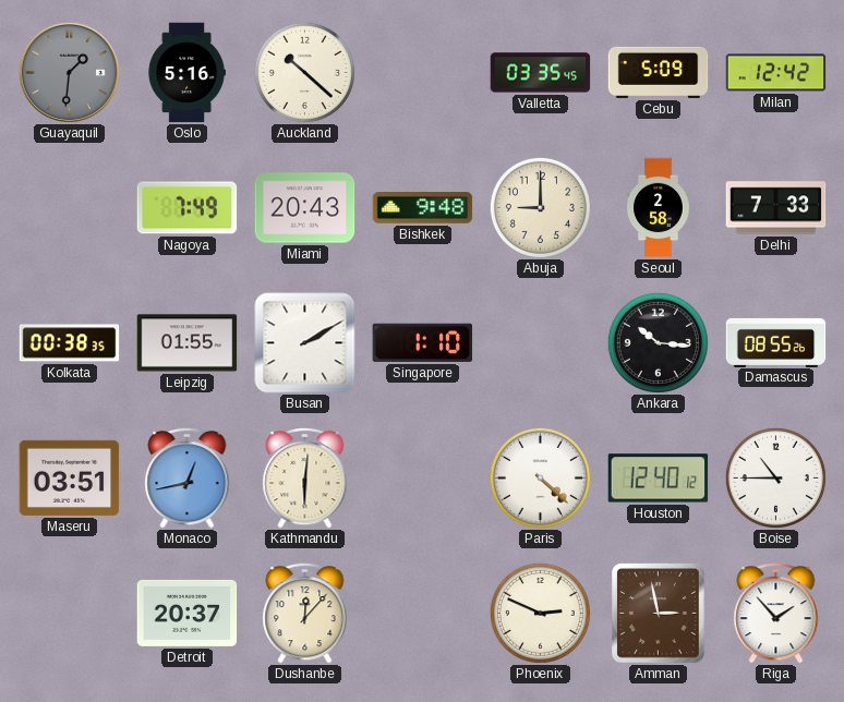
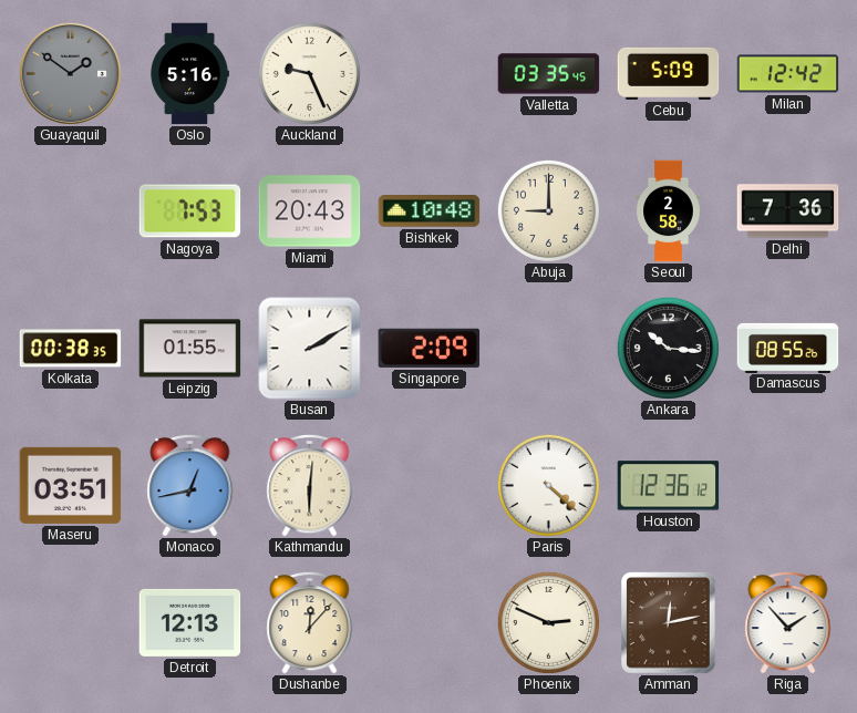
Guayaquil: 1:31 -> 1:51 (70, 73)
Auckland: 10:22 -> 9:26 (309, 73)
Nagoya: 7:49 -> 7:53 (190, 211)
Bishkek: 9:48 -> 10:48 (430, 211)
Delhi: 7:33 -> 7:36 (788, 211)
Singapore: 1:10 -> 2:09 (430, 348)
Houston: 12:40 -> 12:36 (669, 486)
Boise: 10:45 -> none (775, 477)
Detroit: 20:37 -> 12:13 (190, 622)
Amman: 2:58 -> 12:13 (669, 623)
